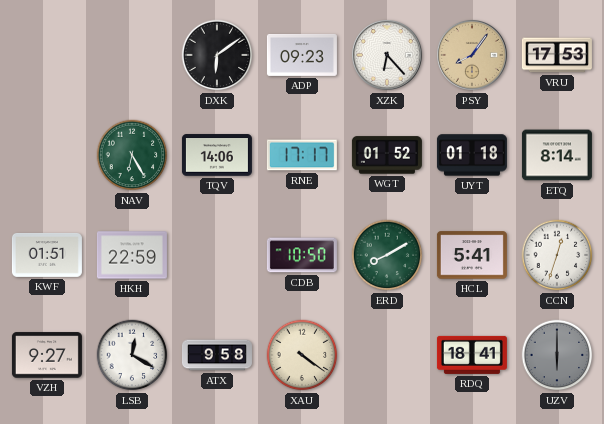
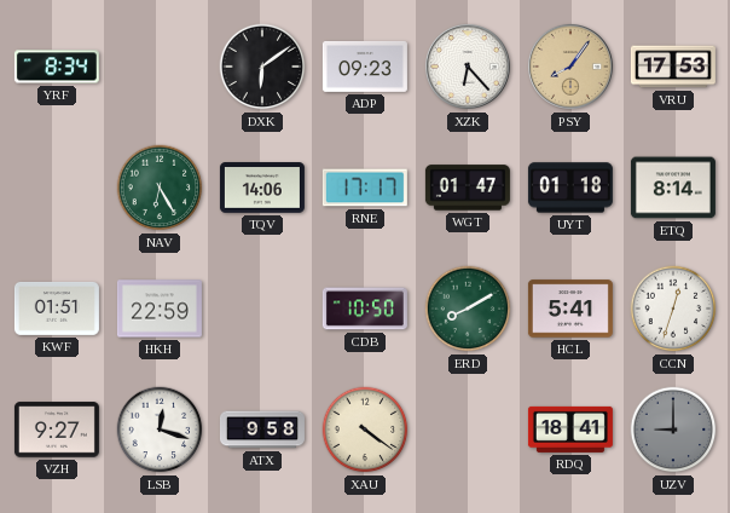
YRF: none -> 8:34 (57, 67)
WGT: 01:52 -> 01:47 (468, 188)
LSB: 12:20 -> 12:18 (160, 430)
UZV: 6:00 -> 9:00 (673, 430)
